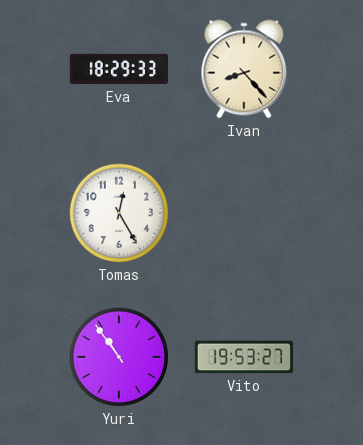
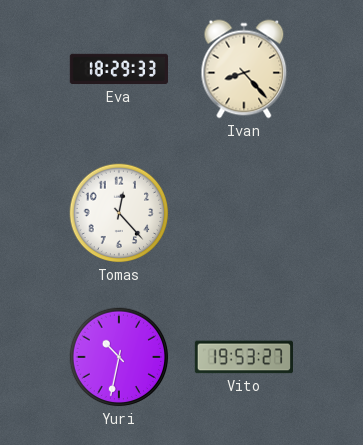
Tomas: 12:25 -> 12:23 (119, 213)
Yuri: 10:54 -> 10:32 (119, 357)
